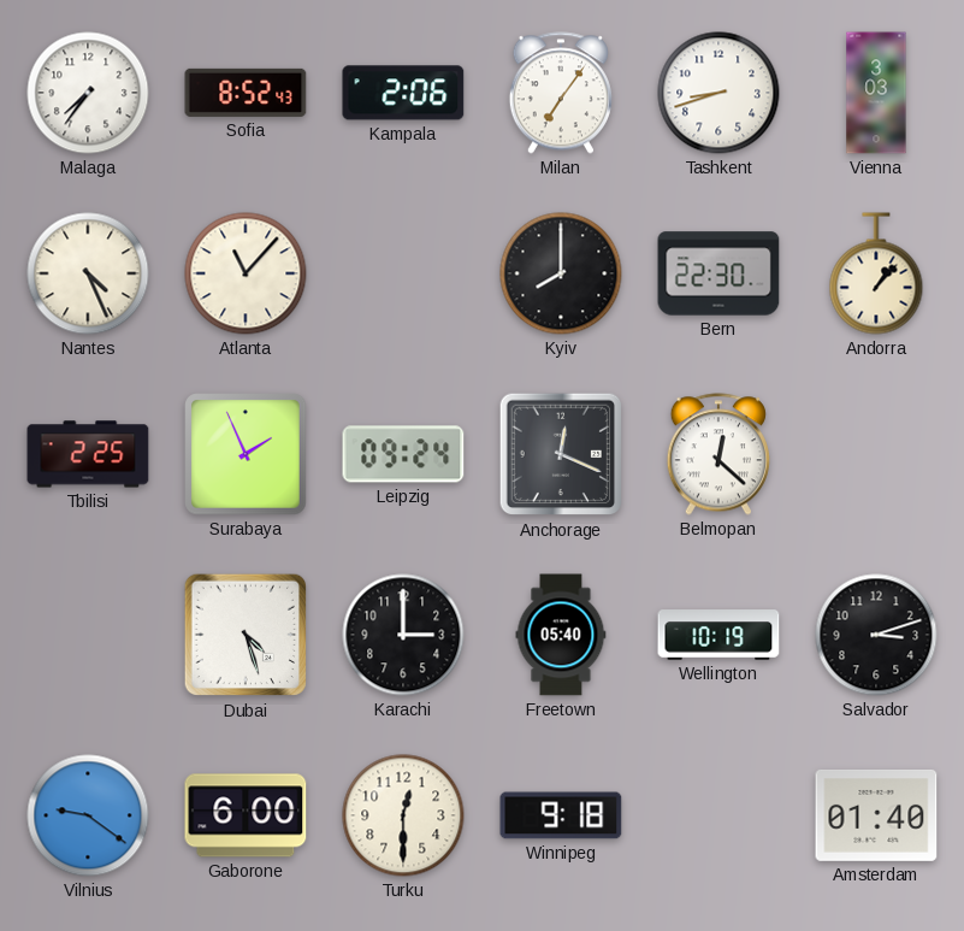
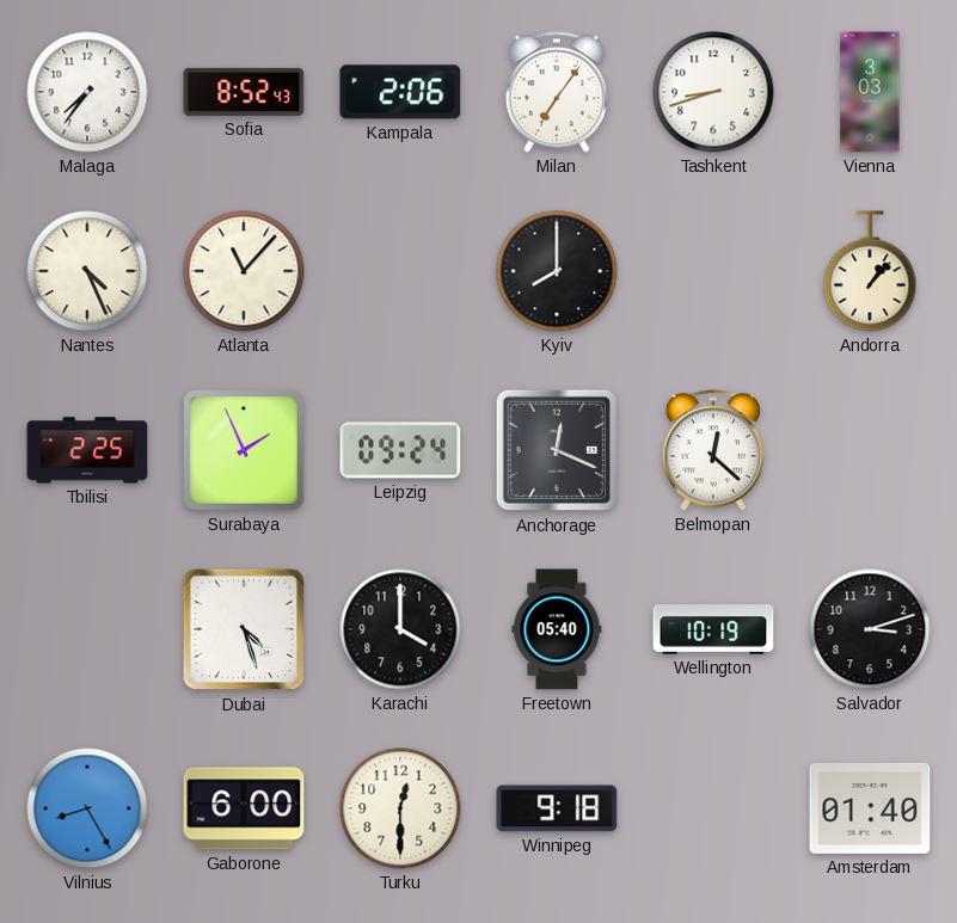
Bern: 22:30 -> none (718, 273)
Karachi: 3:00 -> 4:00 (400, 629)
Vilnius: 9:21 -> 8:25 (87, 808)
